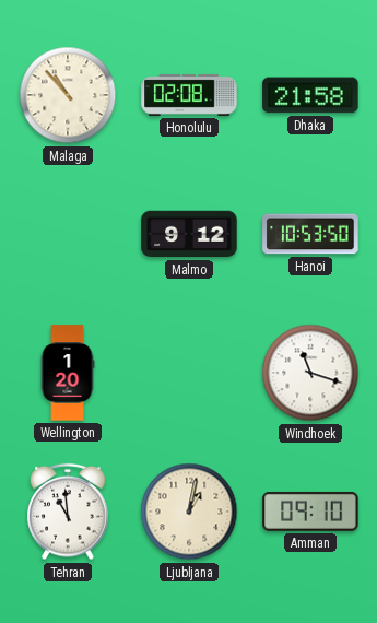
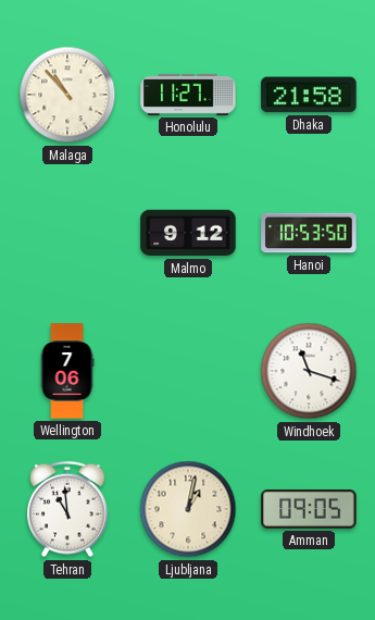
Honolulu: 02:08 -> 11:27 (188, 95)
Wellington: 1:20 -> 7:06 (67, 371)
Amman: 09:10 -> 09:05 (309, 509)
